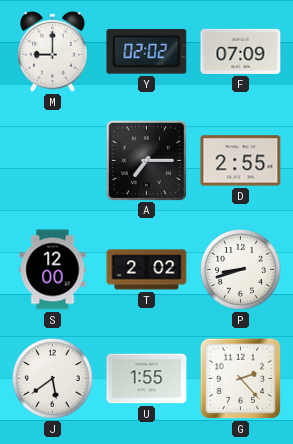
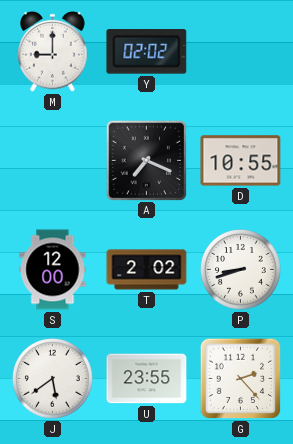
F: 07:09 -> none (241, 51)
A: 7:15 -> 7:19 (146, 160)
D: 2:55 -> 10:55 (241, 161)
U: 1:55 -> 23:55 (147, 379)
